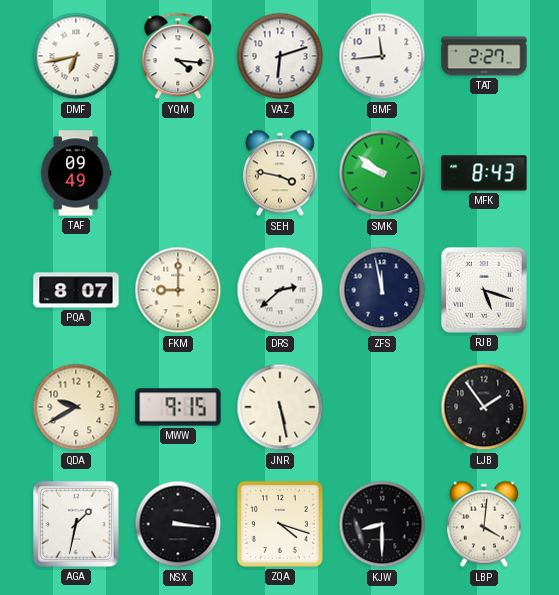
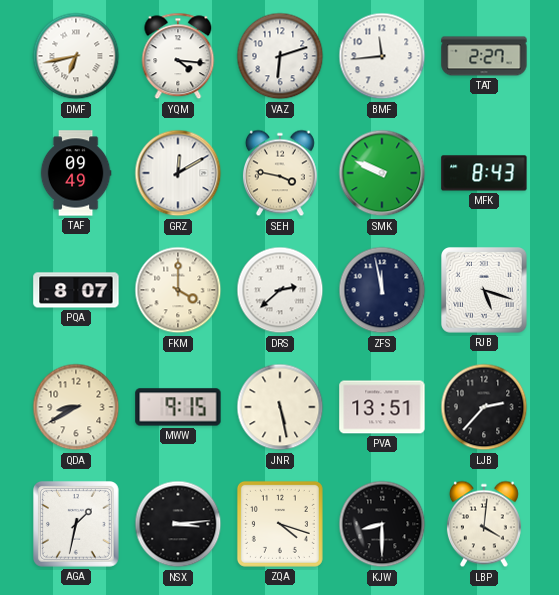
GRZ: none -> 12:10 (178, 173)
SMK: 9:51 -> 9:49 (382, 173)
FKM: 9:00 -> 4:00 (178, 290)
QDA: 9:40 -> 8:40 (76, 407)
PVA: none -> 13:51 (382, 407)
LJB: 1:54 -> 2:37 (484, 407)
NSX: 3:16 -> 3:14 (178, 524)
